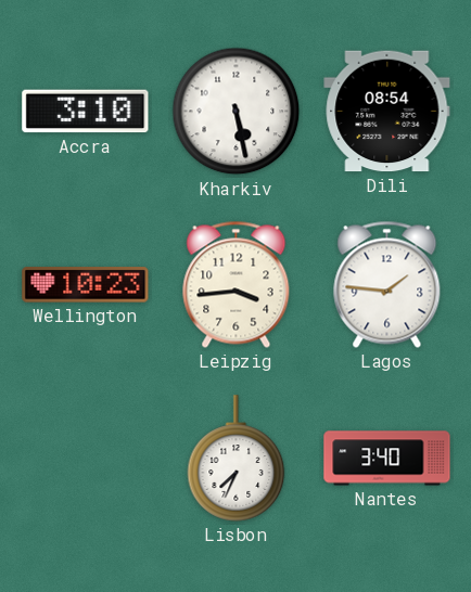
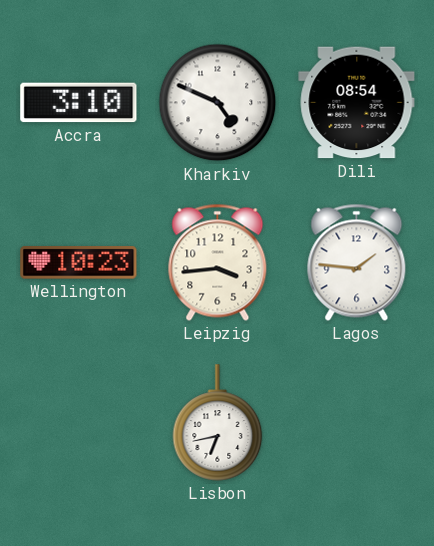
Kharkiv: 5:28 -> 4:49 (218, 103)
Lisbon: 7:34 -> 6:43 (218, 423)
Nantes: 3:40 -> none (387, 459)
